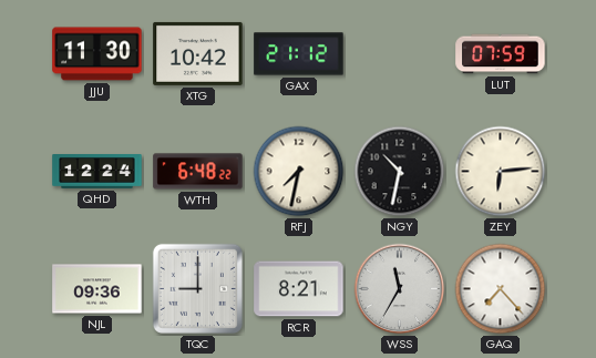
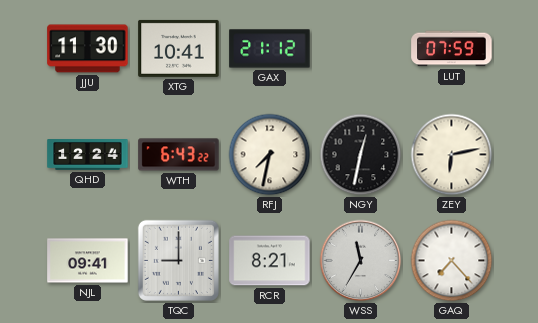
XTG: 10:42 -> 10:41 (179, 48)
WTH: 6:48 -> 6:43 (179, 155)
NGY: 10:32 -> 12:32 (361, 155)
ZEY: 6:14 -> 6:13 (452, 155)
NJL: 09:36 -> 09:41 (88, 261)
